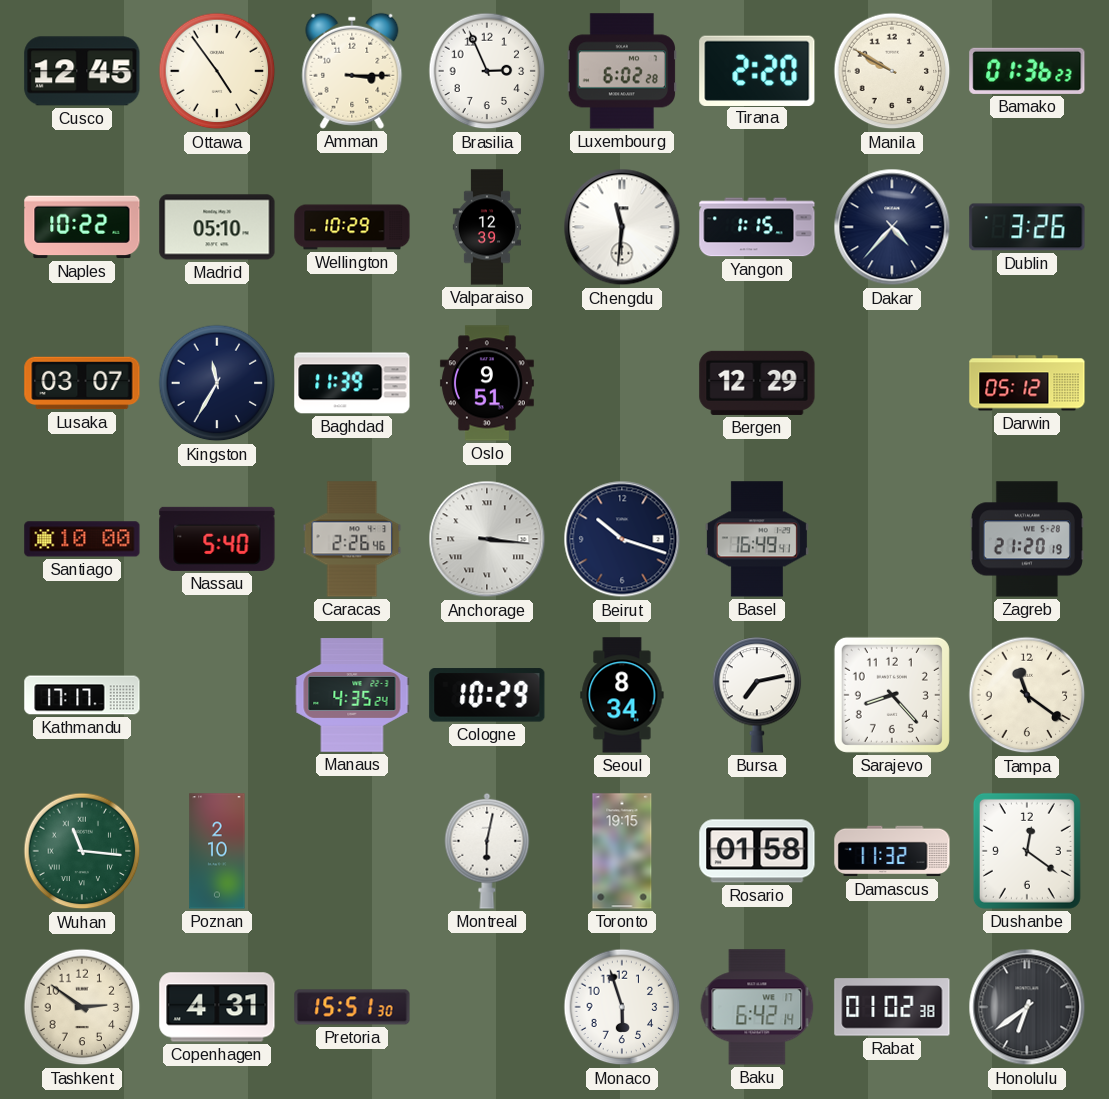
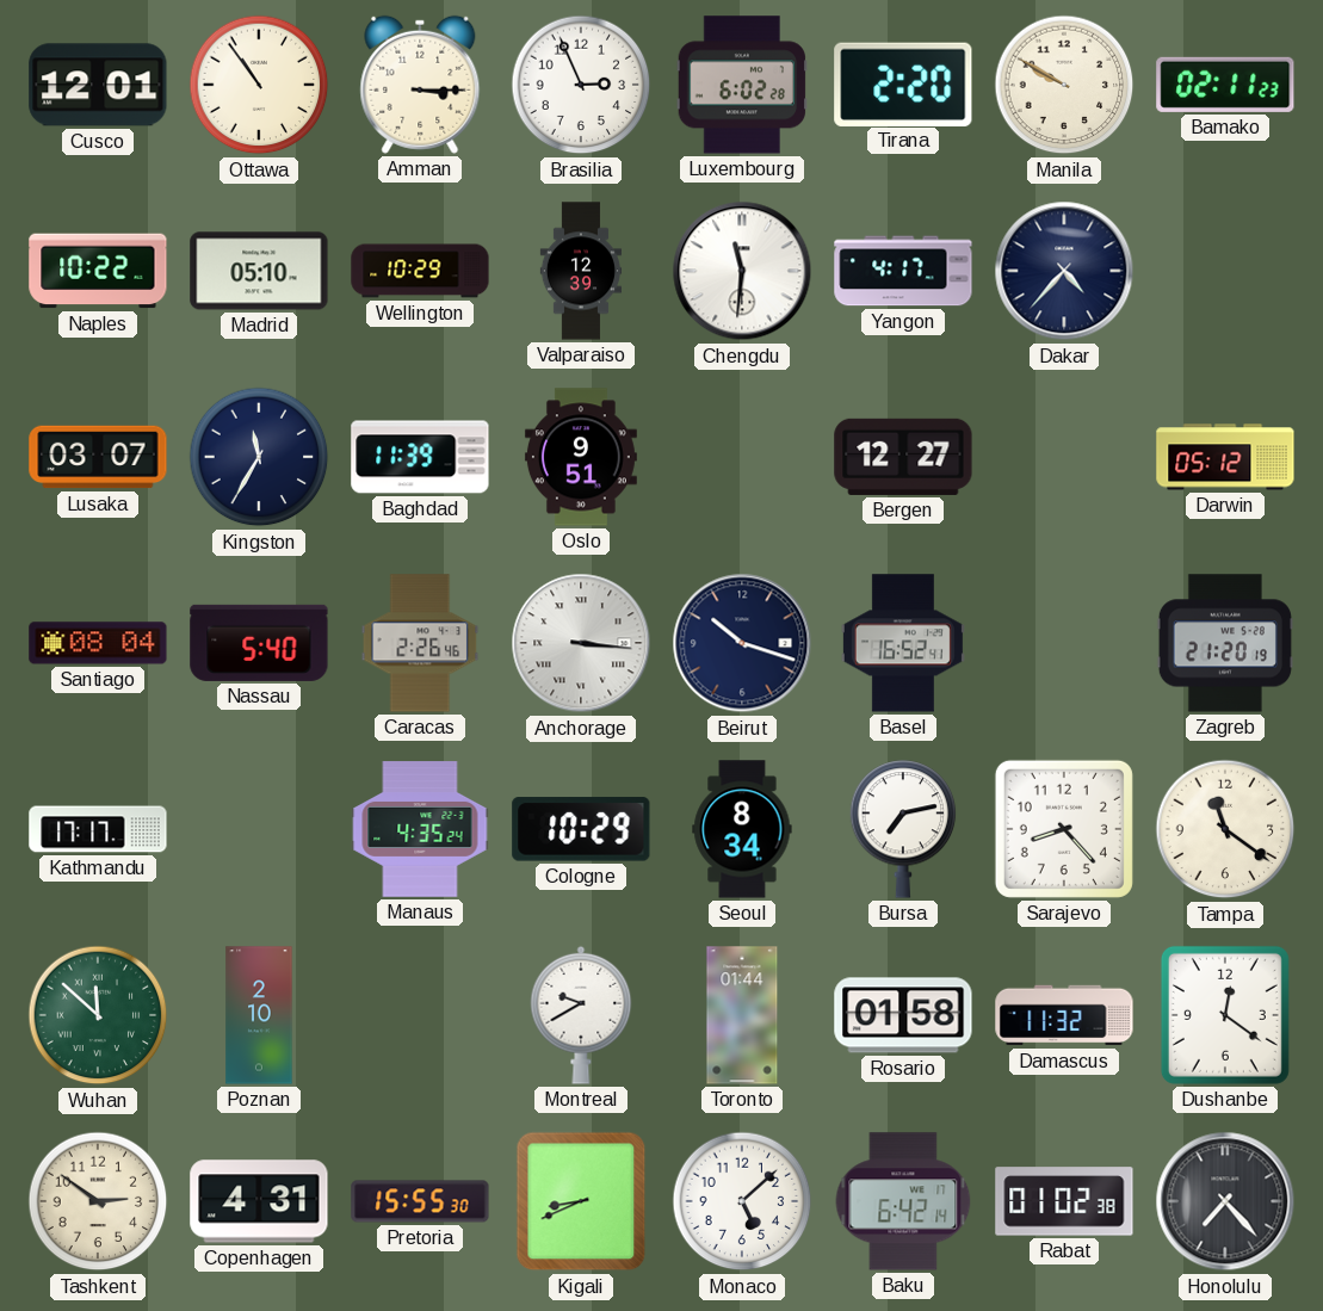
Cusco: 12:45 -> 12:01 (98, 85)
Ottawa: 4:54 -> 10:54 (259, 85)
Bamako: 01:36 -> 02:11 (1225, 85)
Yangon: 1:15 -> 4:17 (903, 271)
Dublin: 3:26 -> none (1027, 227)
Bergen: 12:29 -> 12:27 (903, 457)
Santiago: 10:00 -> 08:04 (98, 643)
Basel: 16:49 -> 16:52 (903, 643)
Wuhan: 11:16 -> 11:52 (98, 1015)
Montreal: 6:02 -> 9:40 (581, 1015)
Toronto: 19:15 -> 01:44 (742, 1015)
Pretoria: 15:51 -> 15:55 (420, 1201)
Kigali: none -> 8:41 (581, 1201)
Monaco: 5:57 -> 5:08 (742, 1201)
Honolulu: 6:39 -> 7:23 (1225, 1201)
